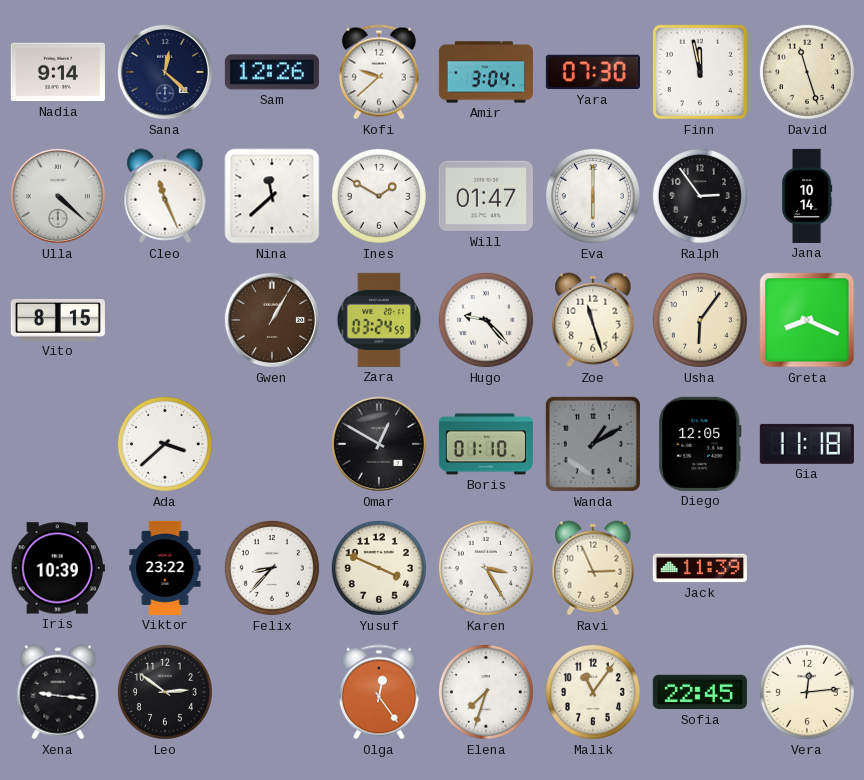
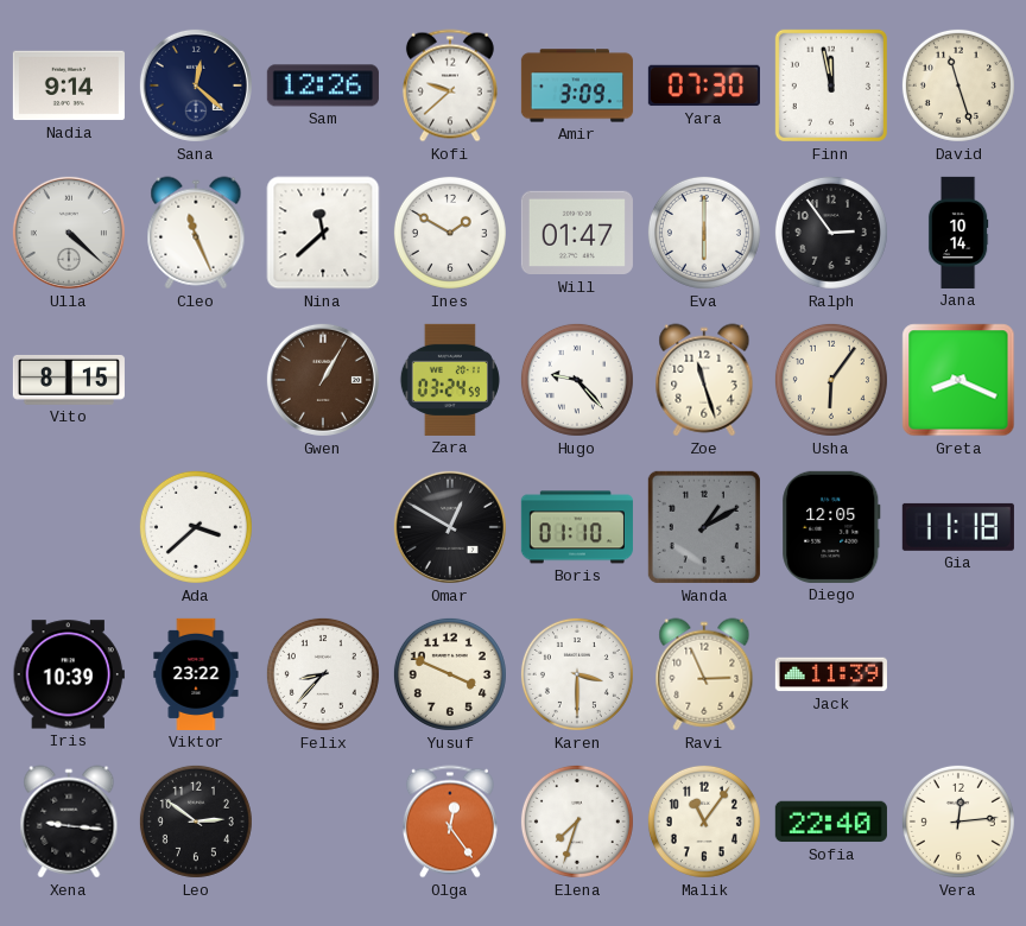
Amir: 3:04 -> 3:09 (577, 85)
Karen: 3:25 -> 3:30 (577, 674)
Sofia: 22:45 -> 22:40 (831, 822)
